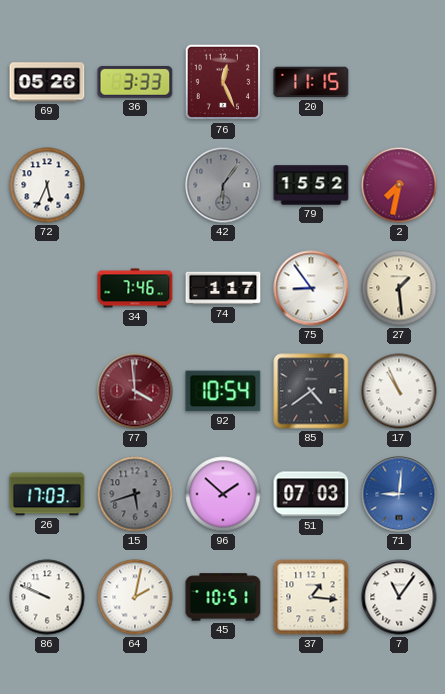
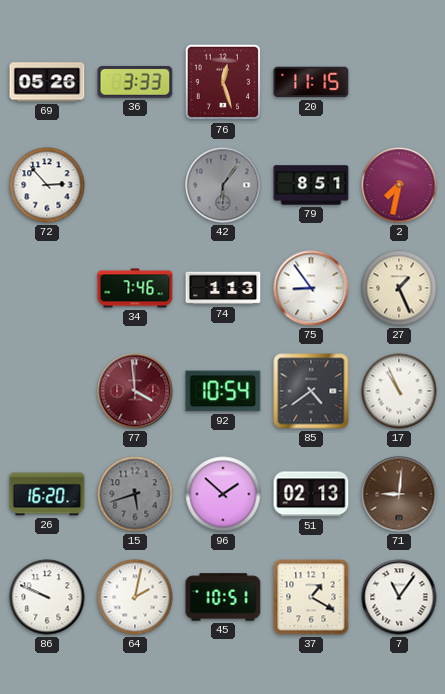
76: 12:26 -> 12:27 (223, 82)
72: 5:34 -> 2:53 (47, 185)
79: 15:52 -> 8:51 (311, 185)
74: 1:17 -> 1:13 (223, 288)
27: 1:29 -> 1:26 (399, 288)
26: 17:03 -> 16:20 (47, 494)
51: 07:03 -> 02:13 (311, 494)
71 dial: blue -> brown (399, 494)
37: 1:16 -> 1:20 (311, 597)
